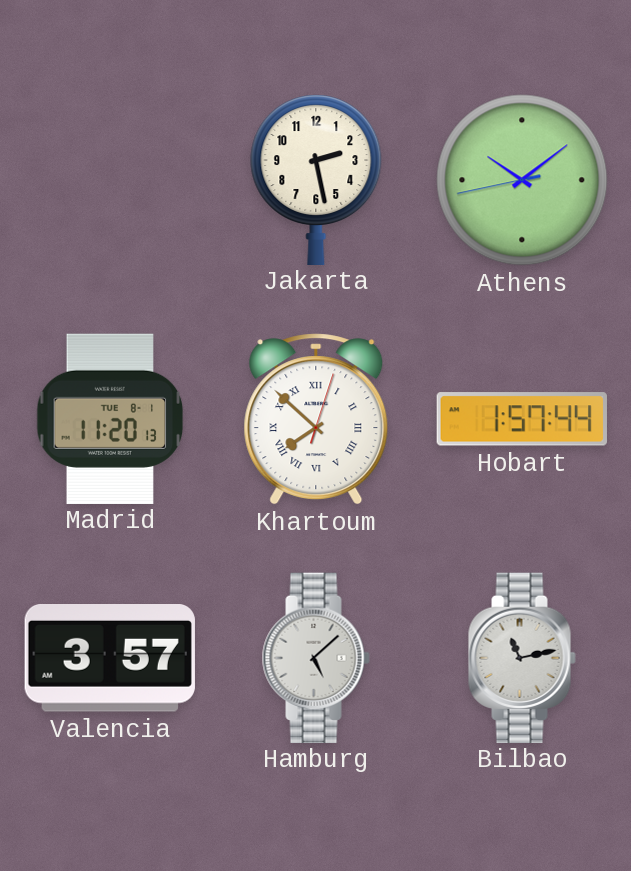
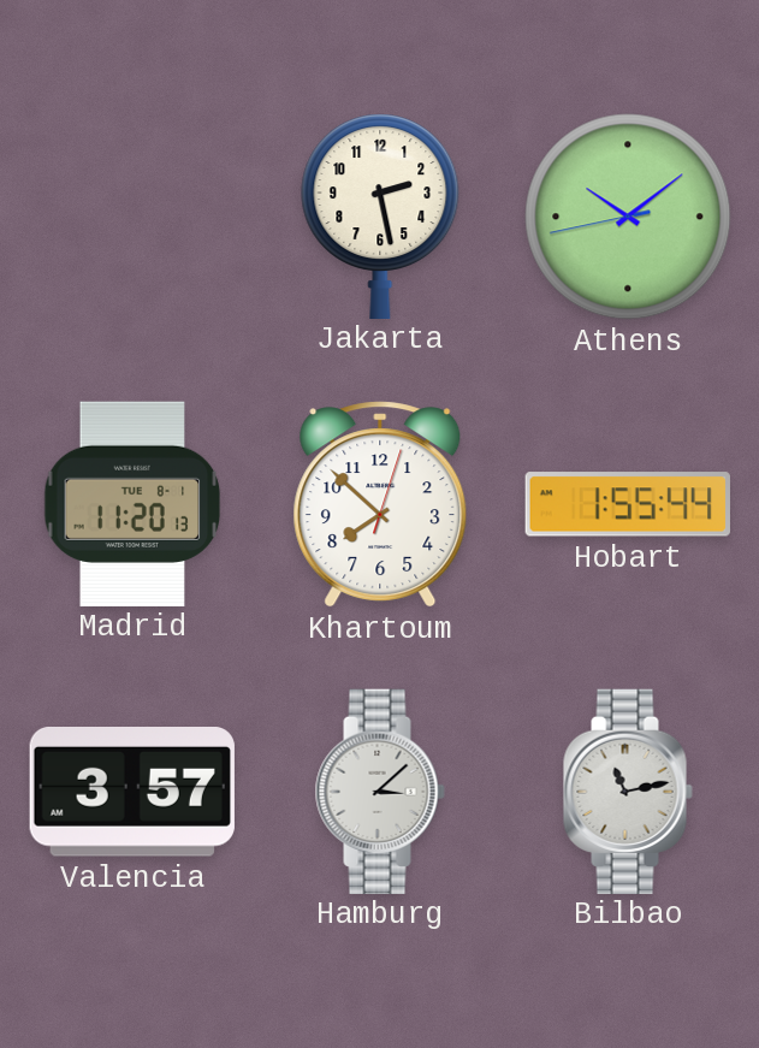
Khartoum numerals: Roman -> Arabic (380, 504)
Hobart: 1:57 -> 1:55 (628, 504)
Hamburg: 5:08 -> 3:08 (380, 791)
